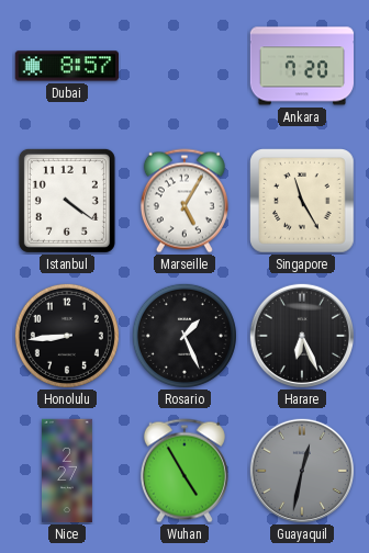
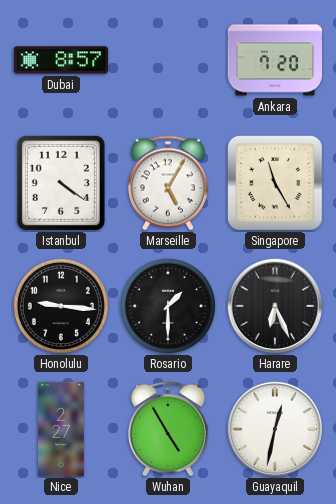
Honolulu: 8:44 -> 9:16 (61, 306)
Rosario: 1:26 -> 1:30 (168, 306)
Guayaquil dial: grey -> white (274, 428)
